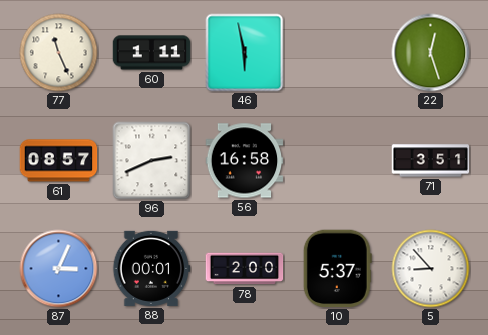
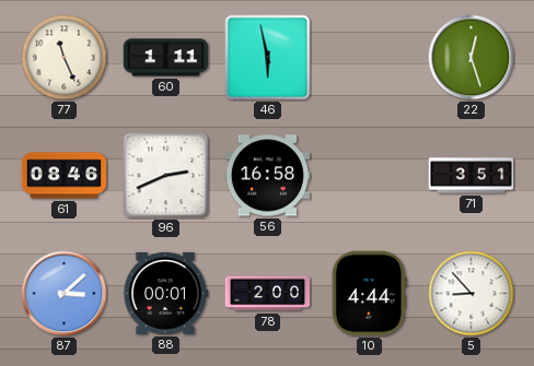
61: 08:57 -> 08:46 (65, 176)
87: 3:04 -> 3:08 (65, 294)
10: 5:37 -> 4:44 (369, 294)
